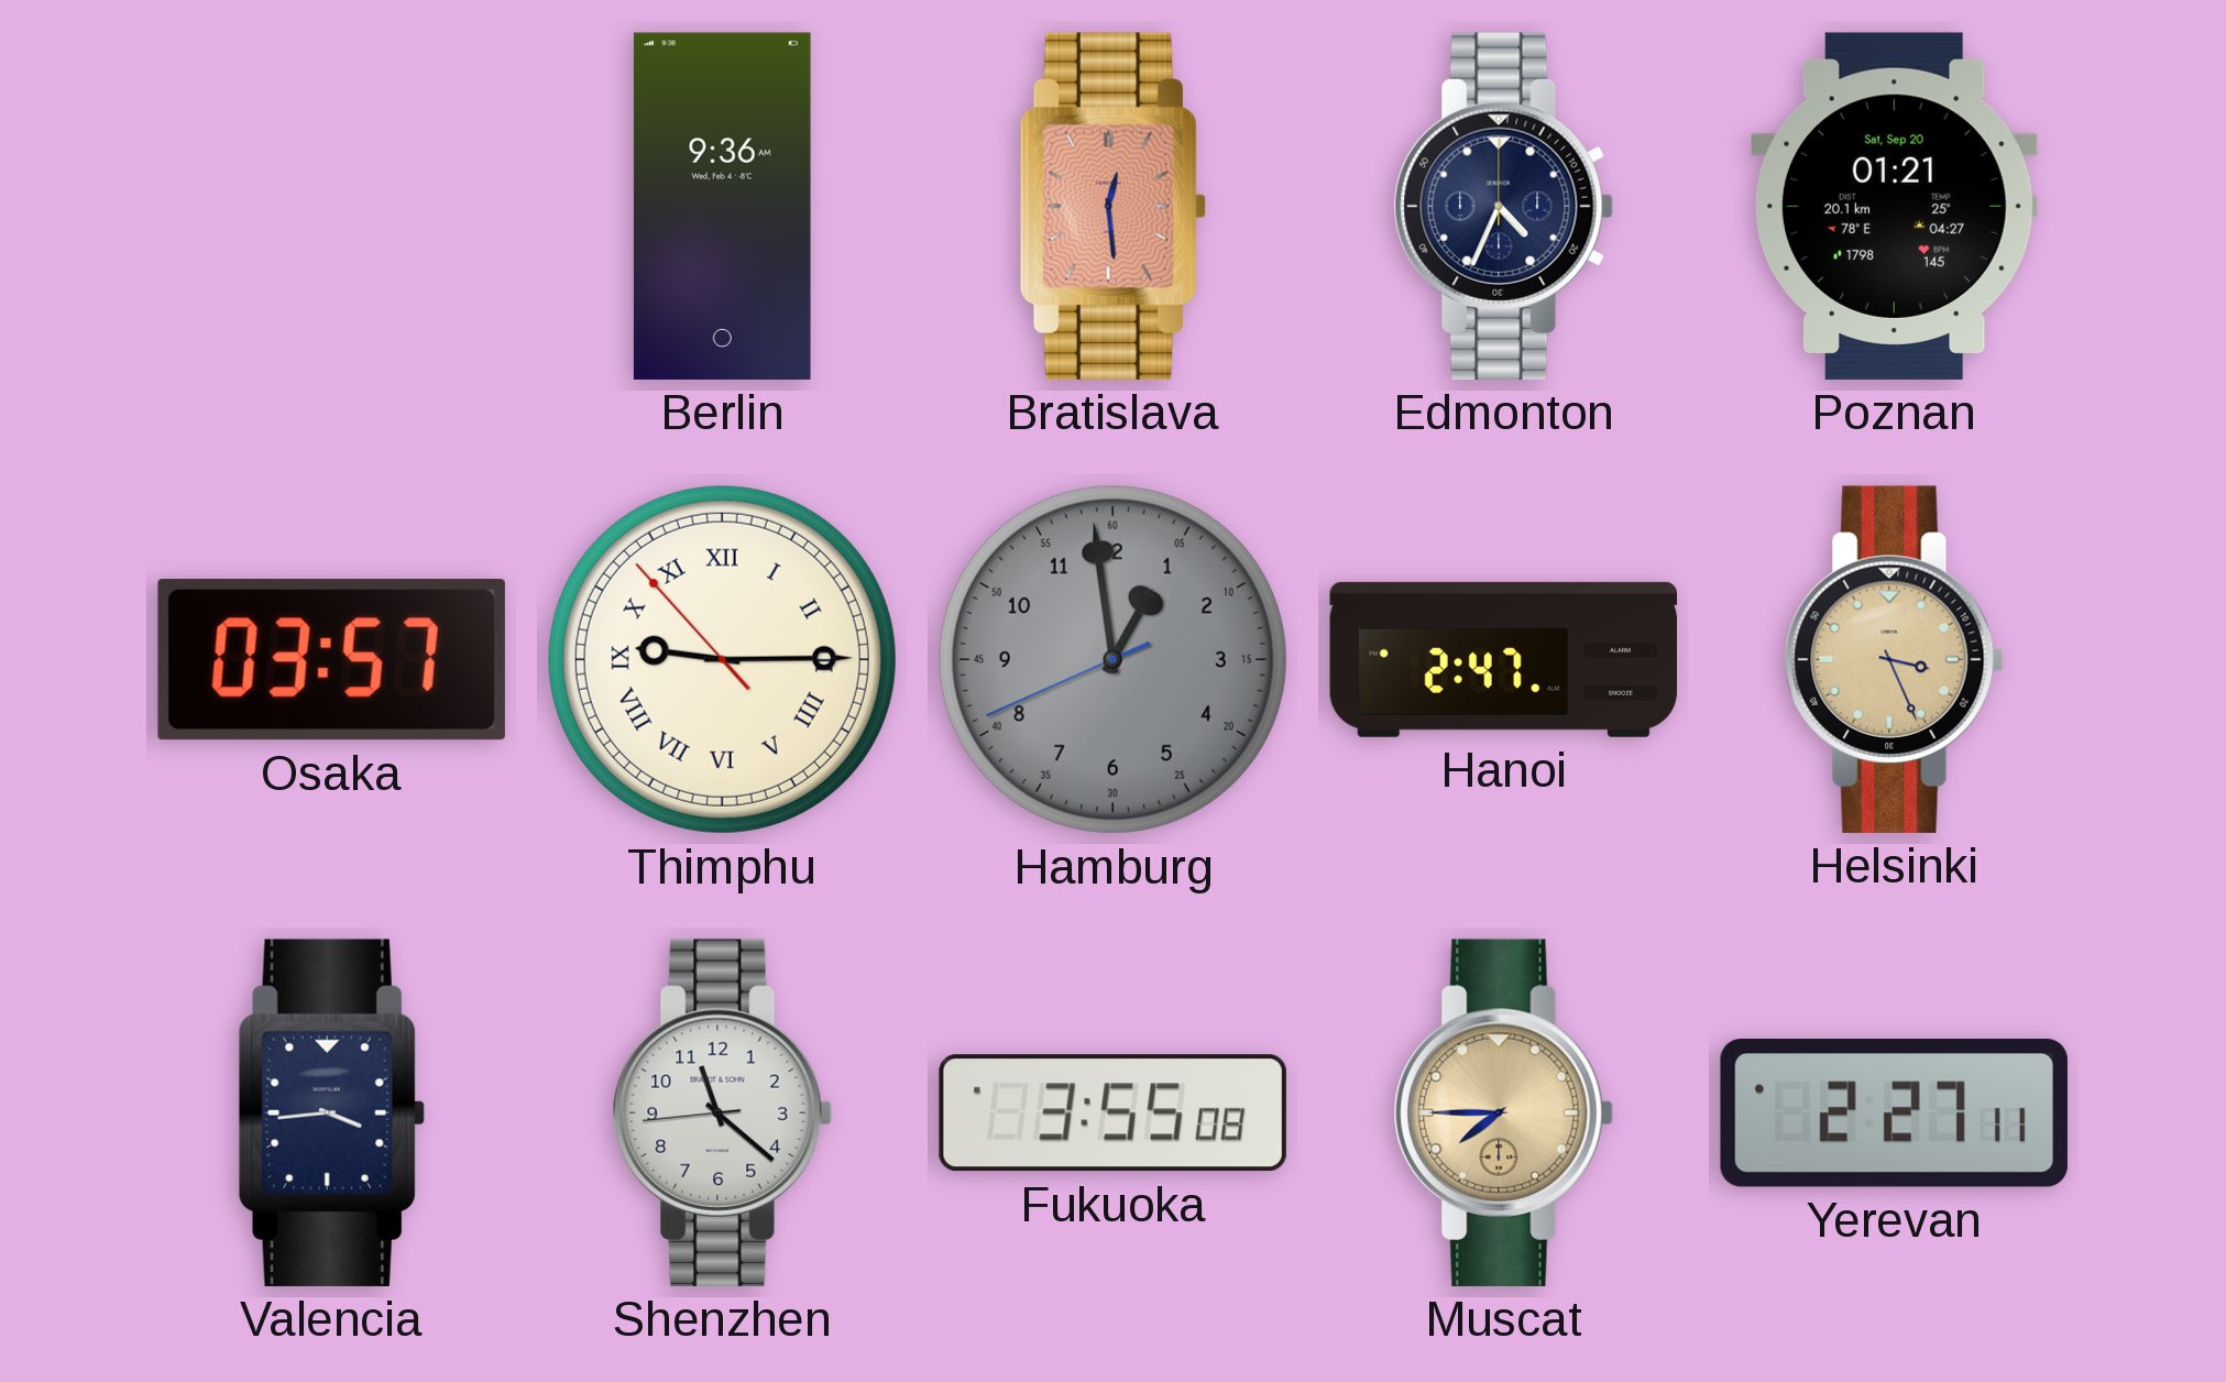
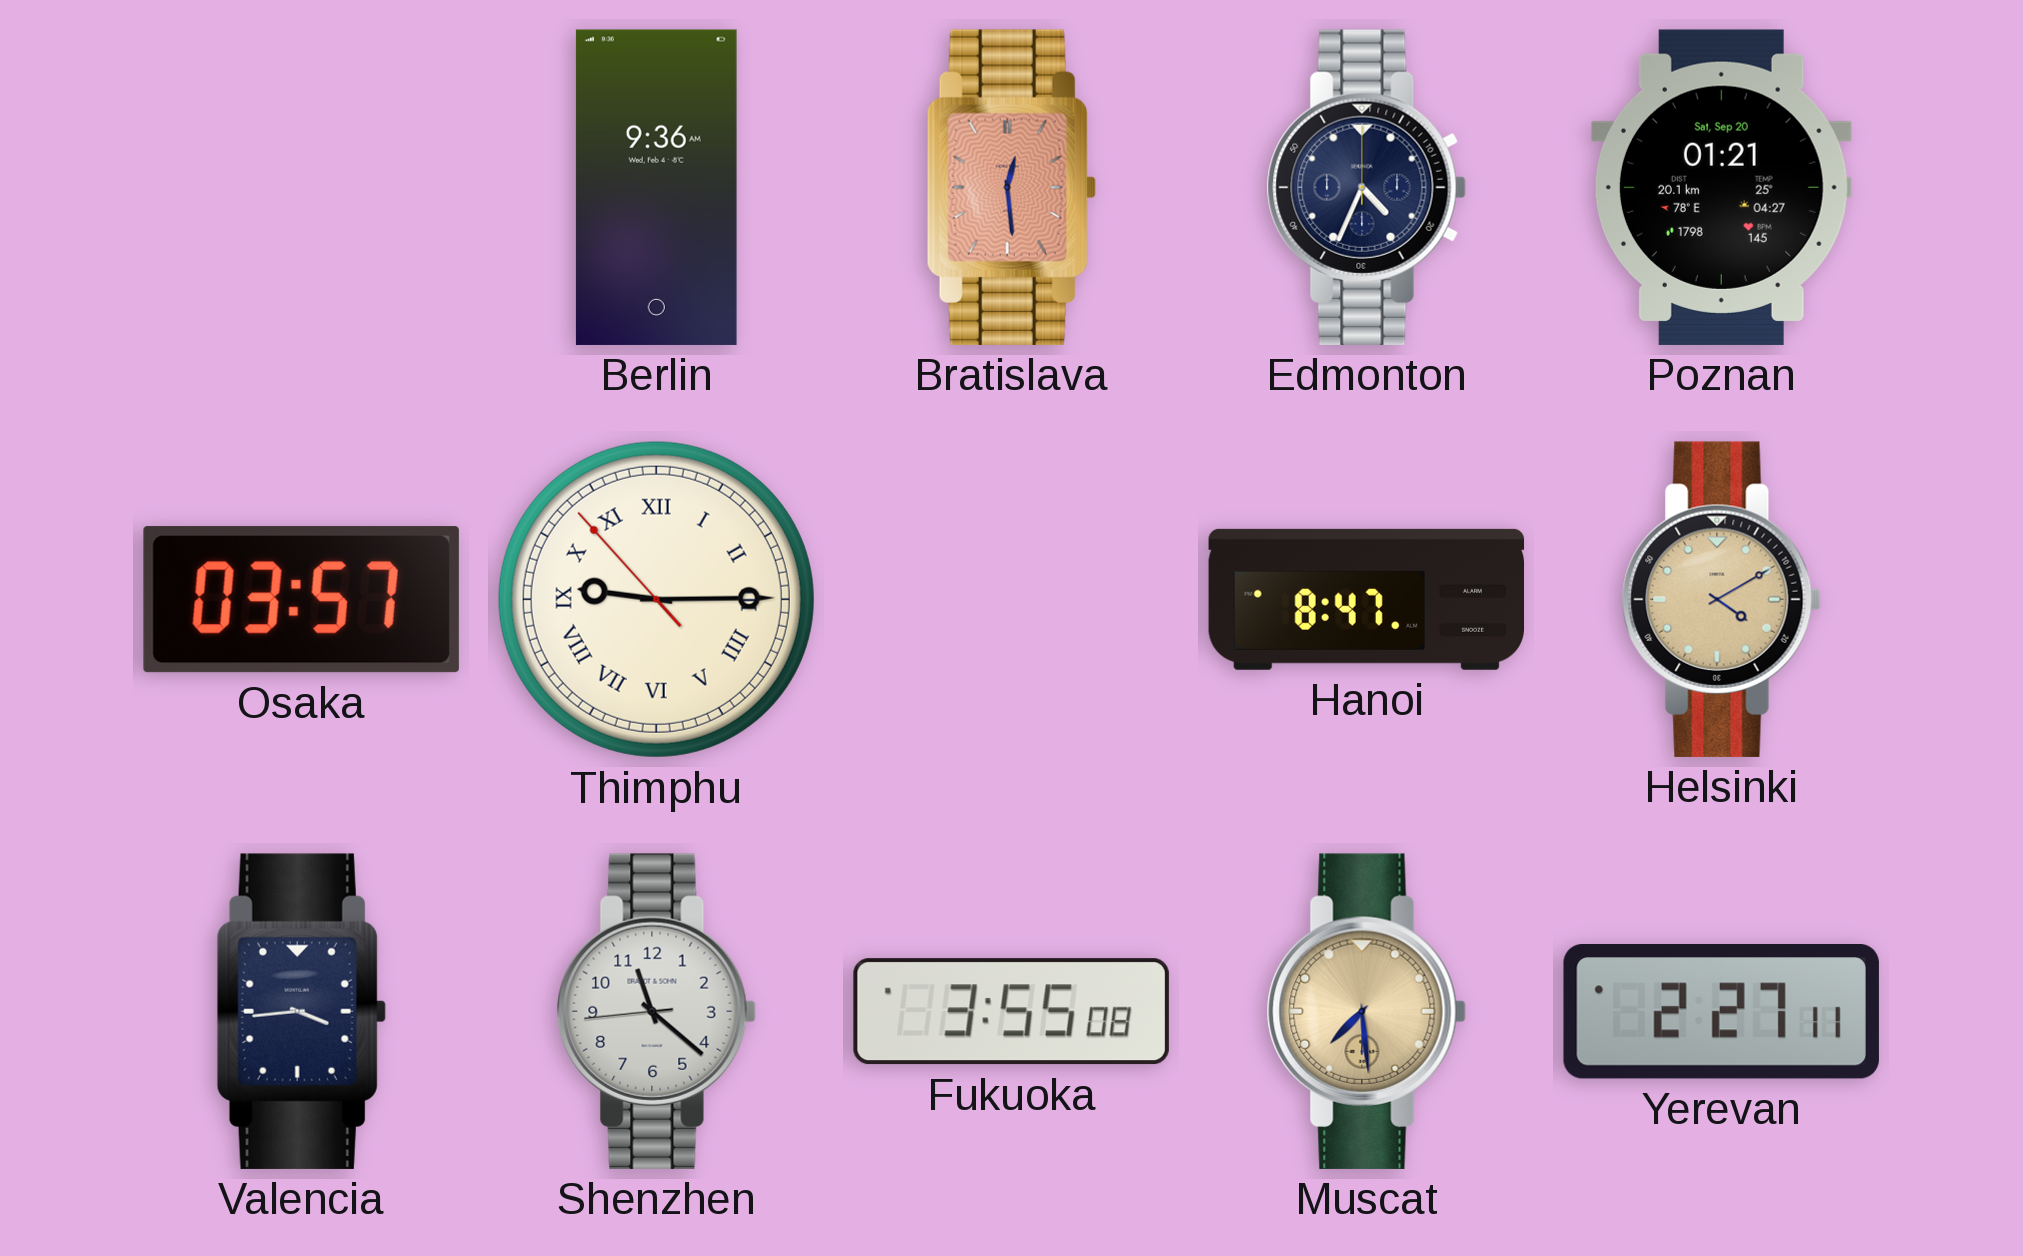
Hamburg: 12:58 -> none (1112, 659)
Hanoi: 2:47 -> 8:47 (1366, 599)
Helsinki: 3:26 -> 4:10 (1721, 599)
Muscat: 7:45 -> 7:29 (1366, 1011)
